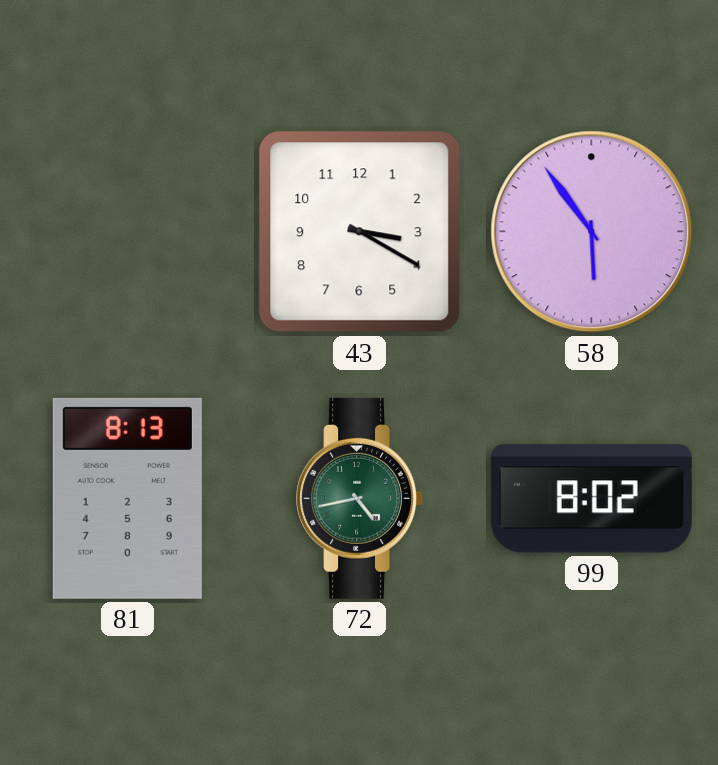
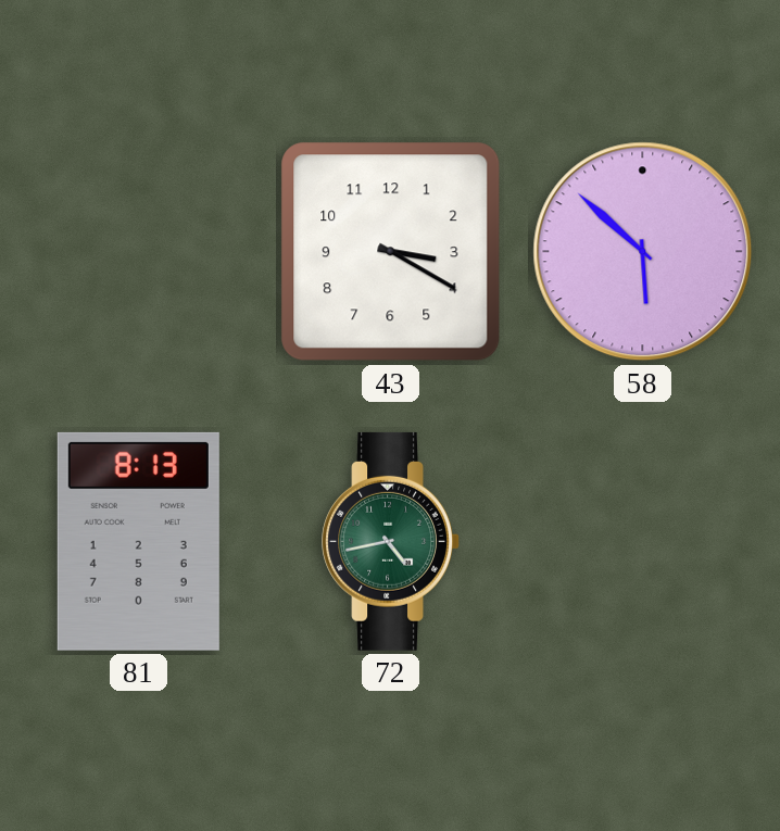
58: 5:54 -> 5:52 (643, 252)
99: 8:02 -> none (591, 499)
